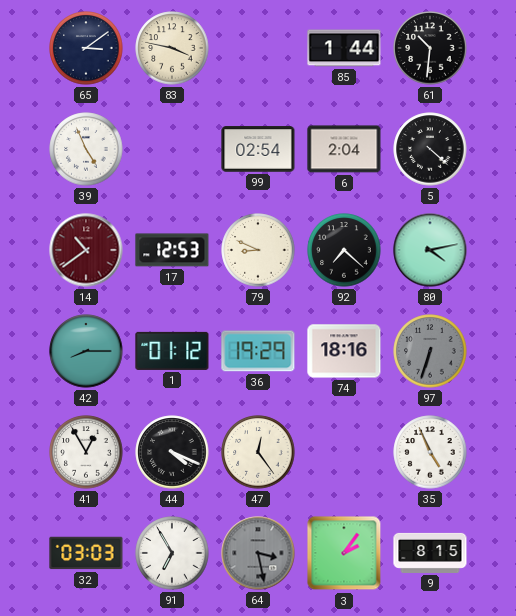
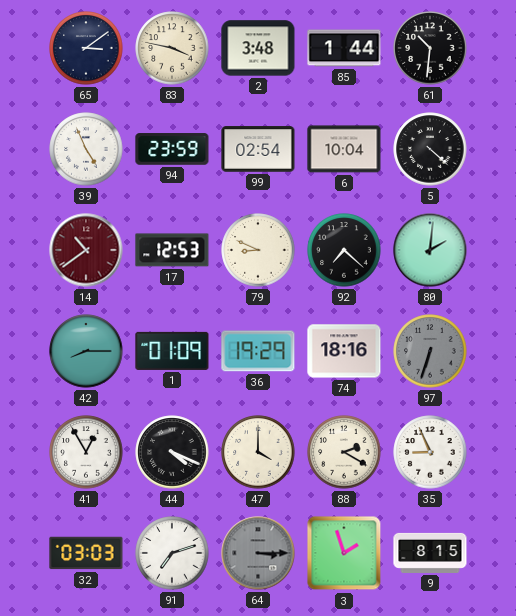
2: none -> 3:48 (258, 48)
94: none -> 23:59 (172, 149)
6: 2:04 -> 10:04 (344, 149)
80: 4:13 -> 2:01 (430, 250)
1: 01:12 -> 01:09 (172, 351)
47: 12:24 -> 4:00 (258, 452)
88: none -> 2:20 (344, 452)
35: 4:56 -> 8:56 (430, 452)
91: 6:55 -> 7:12 (172, 553)
64: 3:28 -> 3:15 (258, 553)
3: 2:06 -> 1:57 (344, 553)
